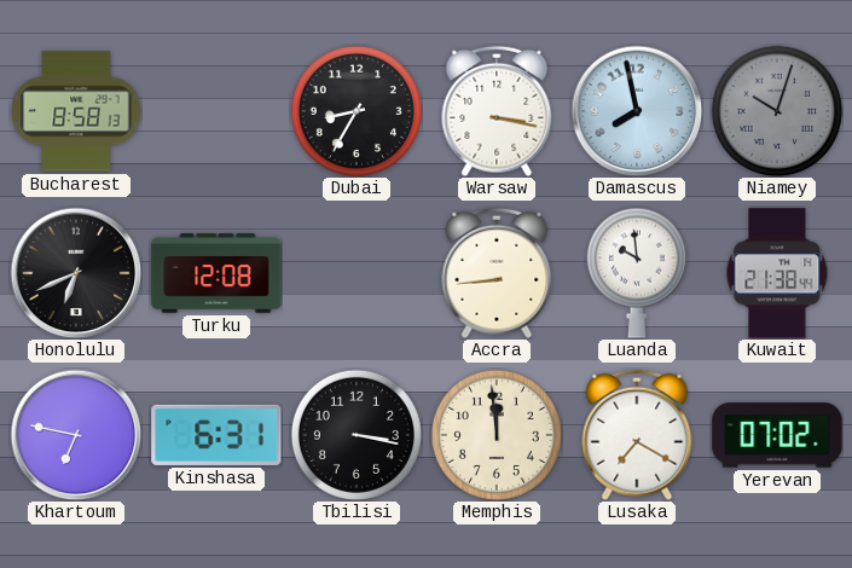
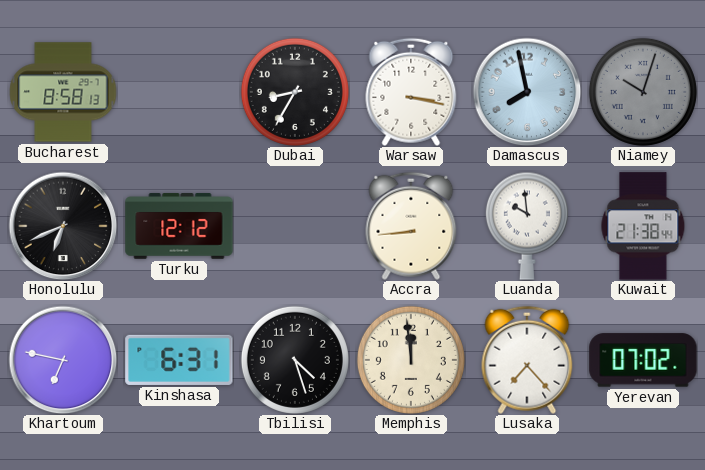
Turku: 12:08 -> 12:12 (179, 226)
Tbilisi: 3:17 -> 4:27 (295, 360)
Lusaka: 7:20 -> 7:23 (527, 360)
